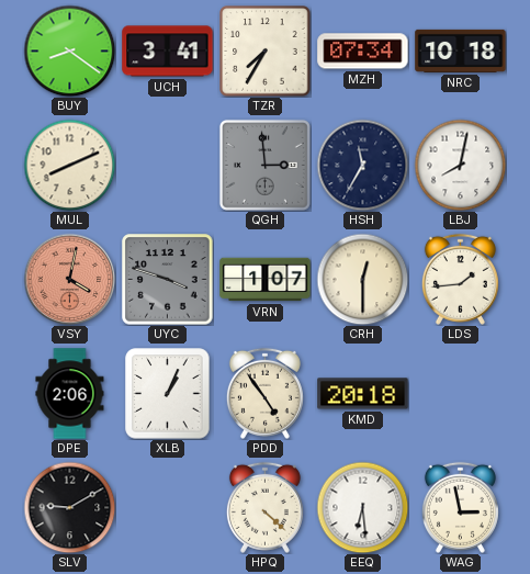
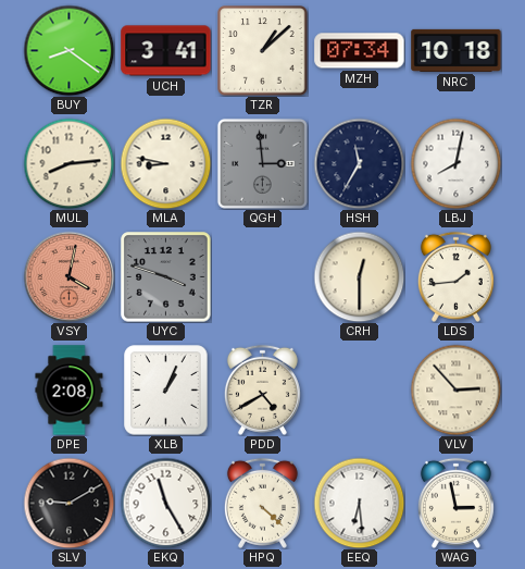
TZR: 7:35 -> 1:08 (263, 51)
MUL: 8:11 -> 8:14 (68, 163)
MLA: none -> 8:47 (165, 163)
VRN: 1:07 -> none (266, 280)
DPE: 2:06 -> 2:08 (70, 391)
PDD: 4:54 -> 4:40 (262, 389)
KMD: 20:18 -> none (363, 394)
VLV: none -> 2:53 (455, 389)
EKQ: none -> 11:25 (165, 503)
